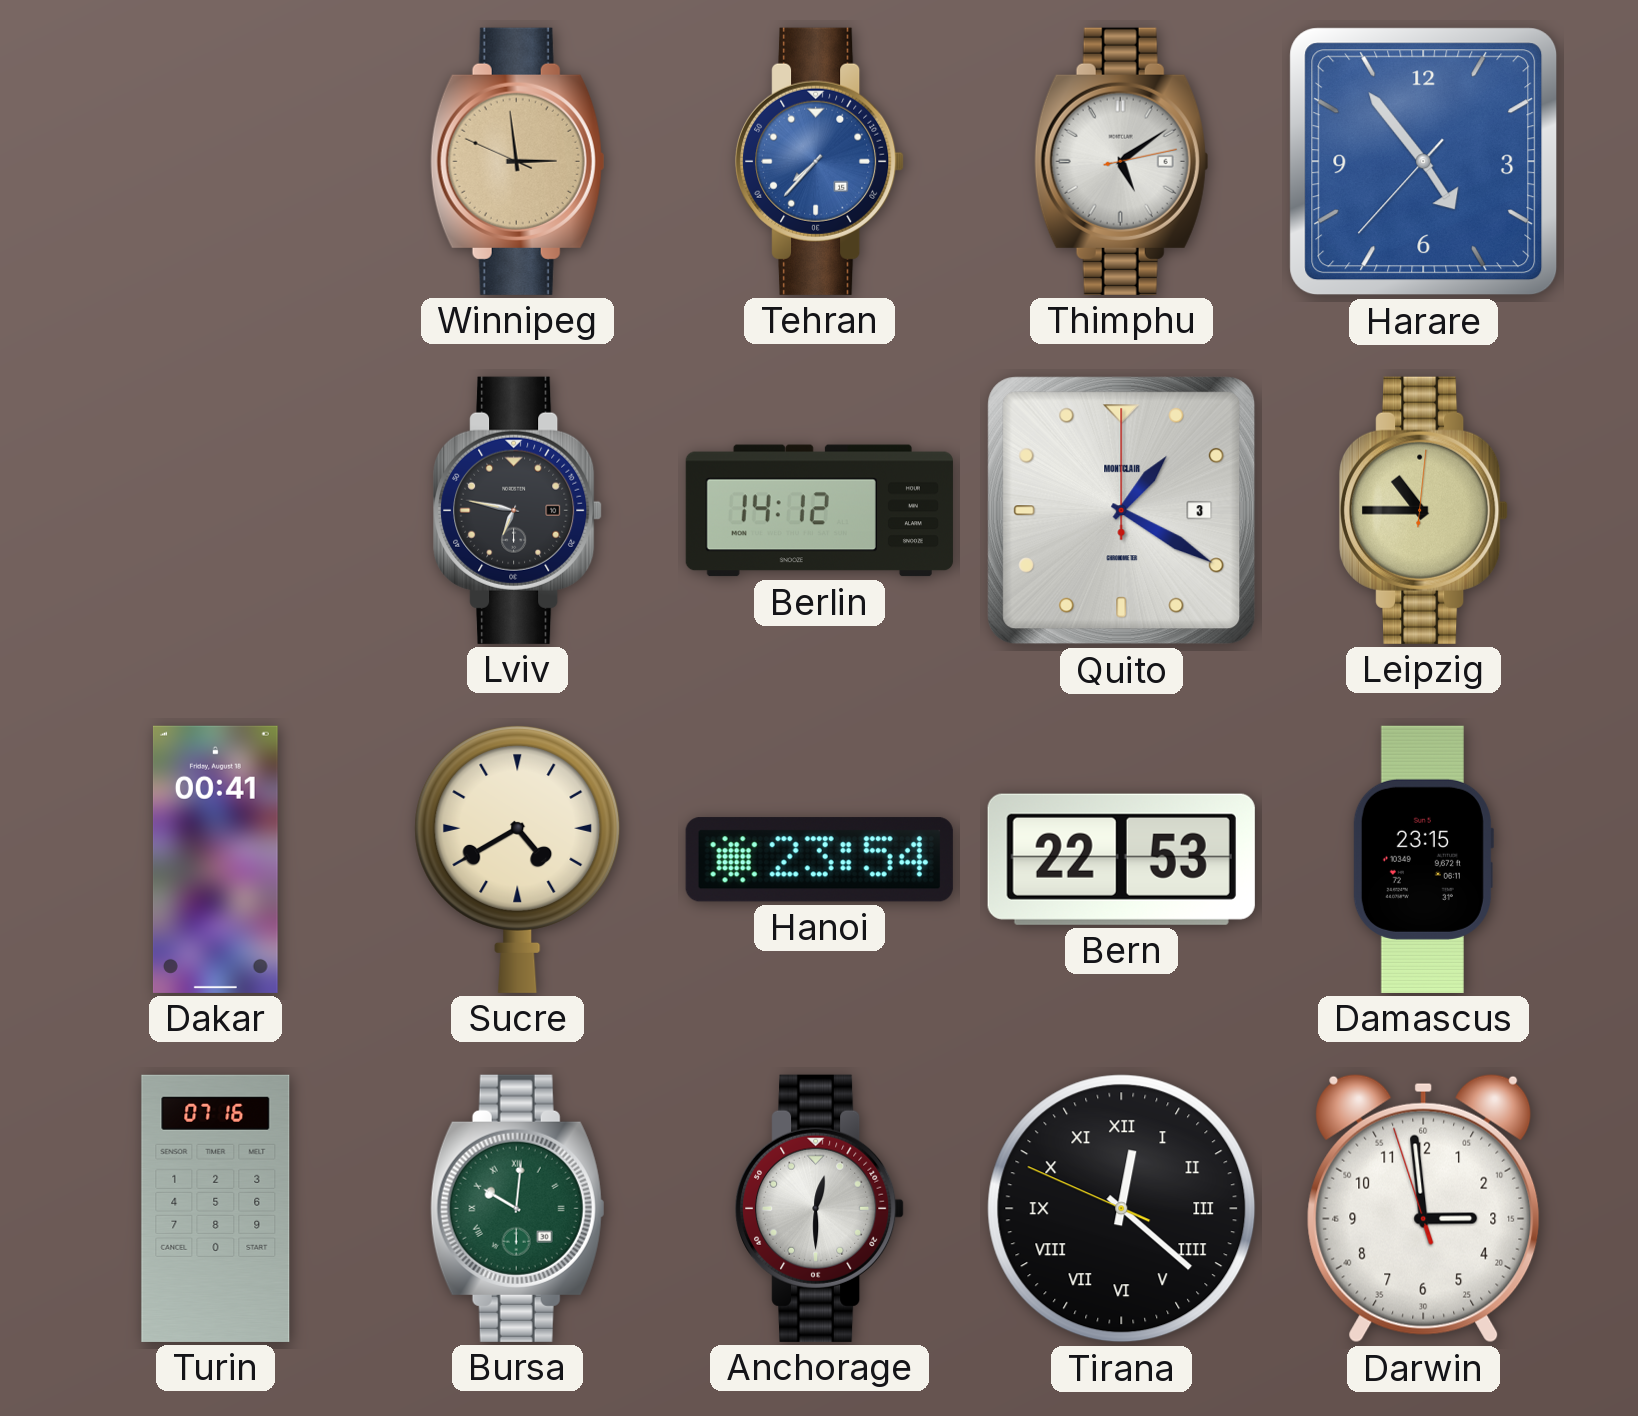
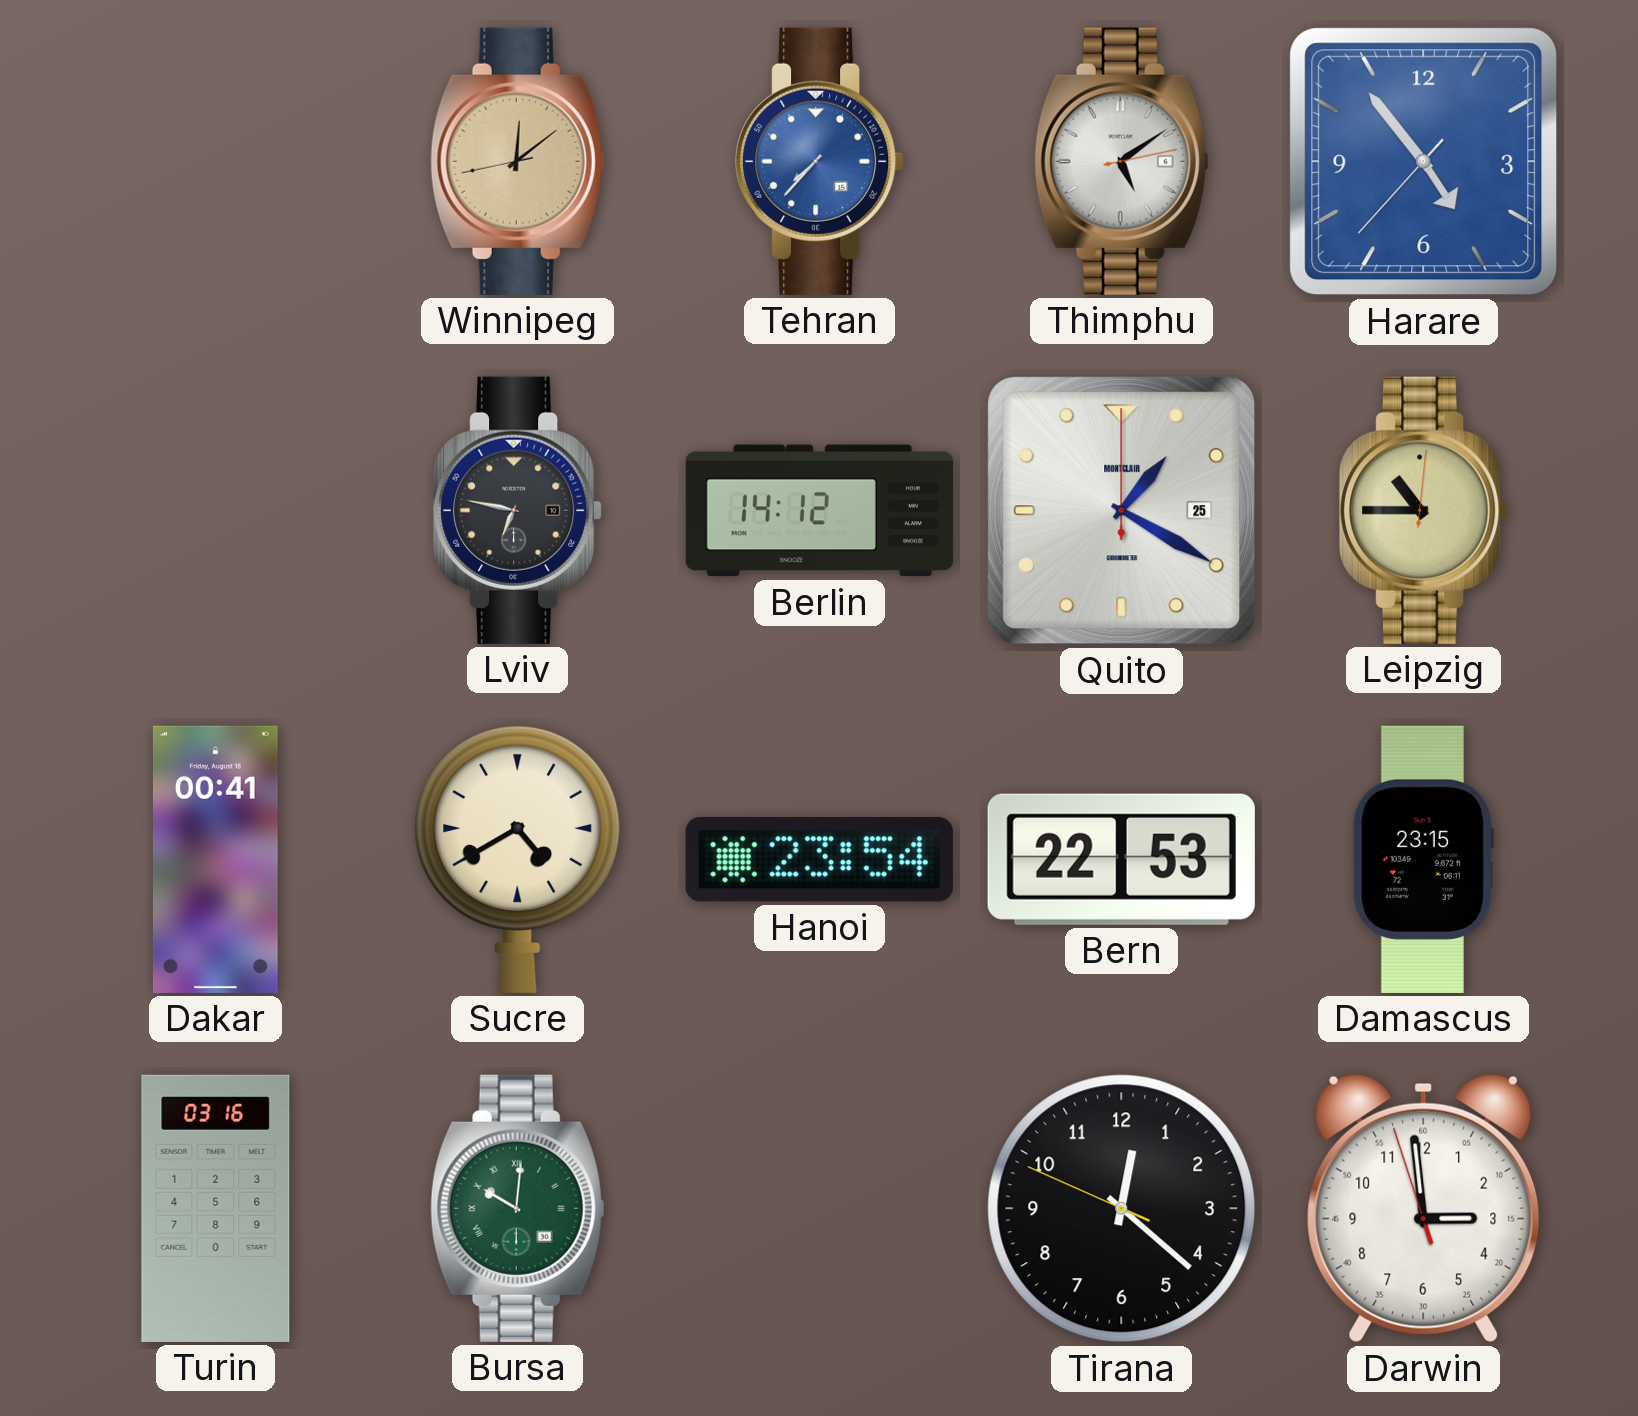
Winnipeg: 2:58 -> 12:08 (517, 161)
Quito date: 3 -> 25 (1122, 511)
Turin: 07:16 -> 03:16 (216, 1208)
Anchorage: 12:30 -> none (820, 1208)
Tirana numerals: Roman -> Arabic (1122, 1209)
